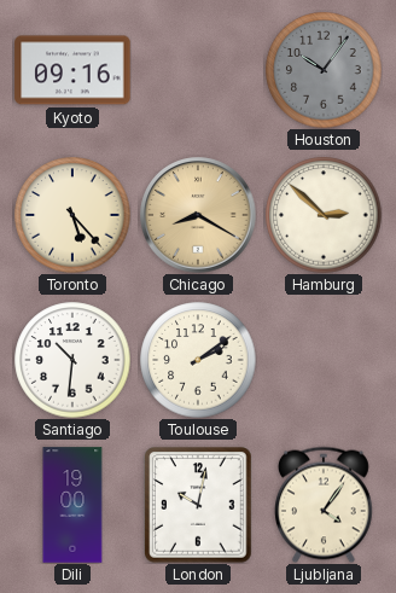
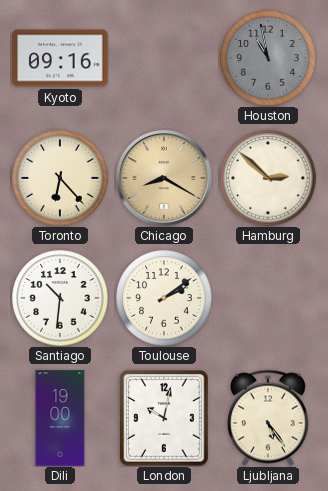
Houston: 10:06 -> 10:58 (268, 58)
Toronto: 5:23 -> 6:23 (60, 178)
Ljubljana: 4:06 -> 5:24 (268, 418)
